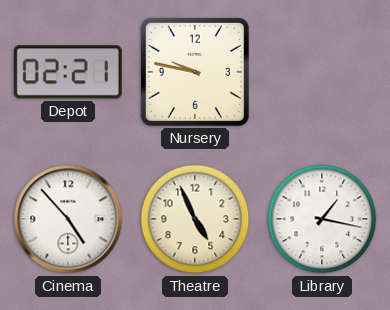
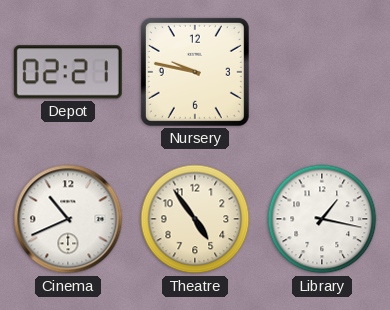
Cinema: 4:53 -> 10:41 (68, 219)
Theatre: 4:56 -> 4:54 (195, 219)
